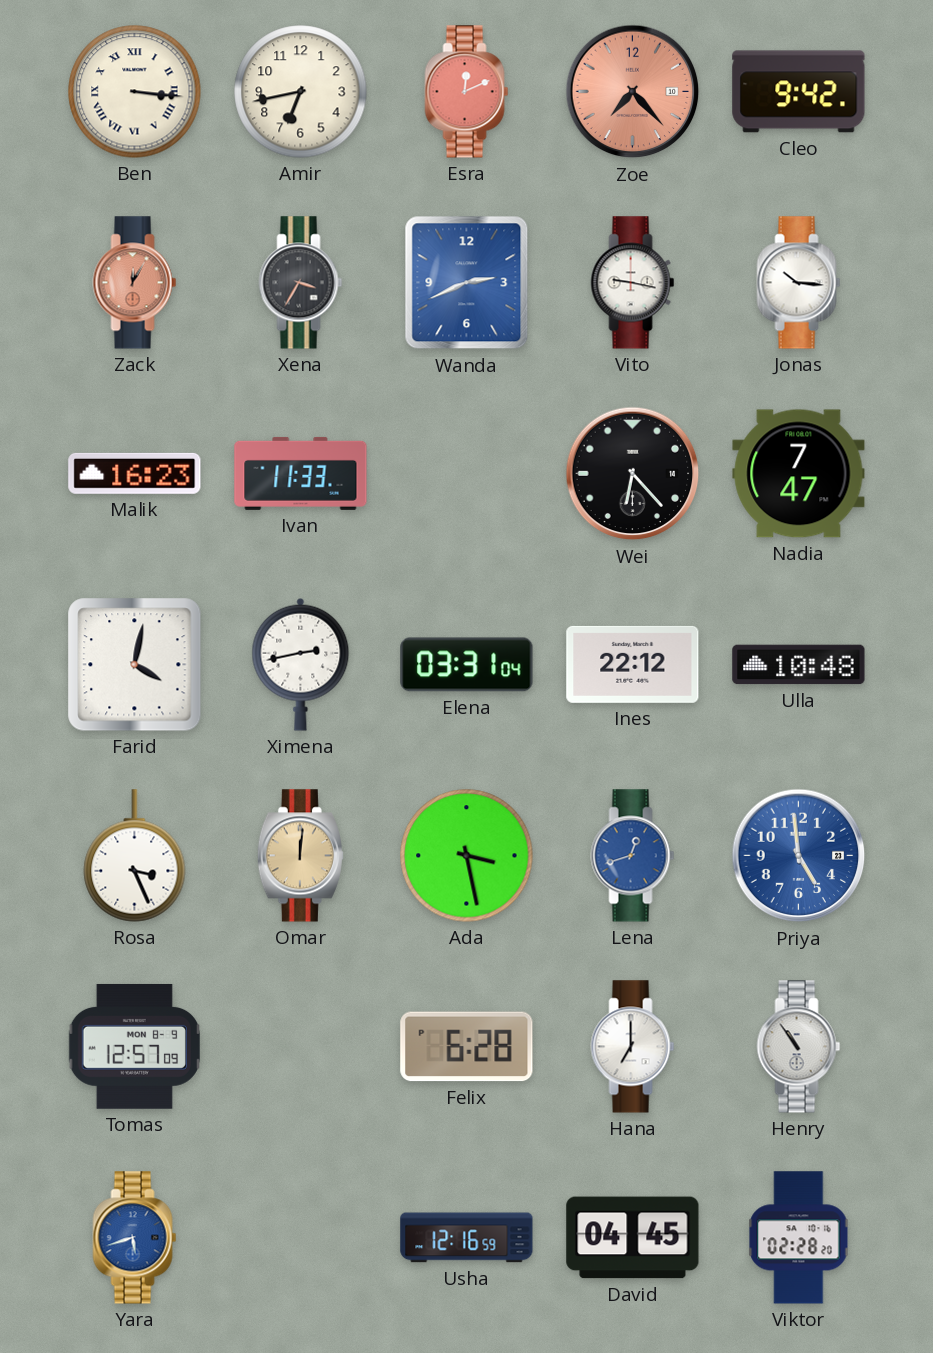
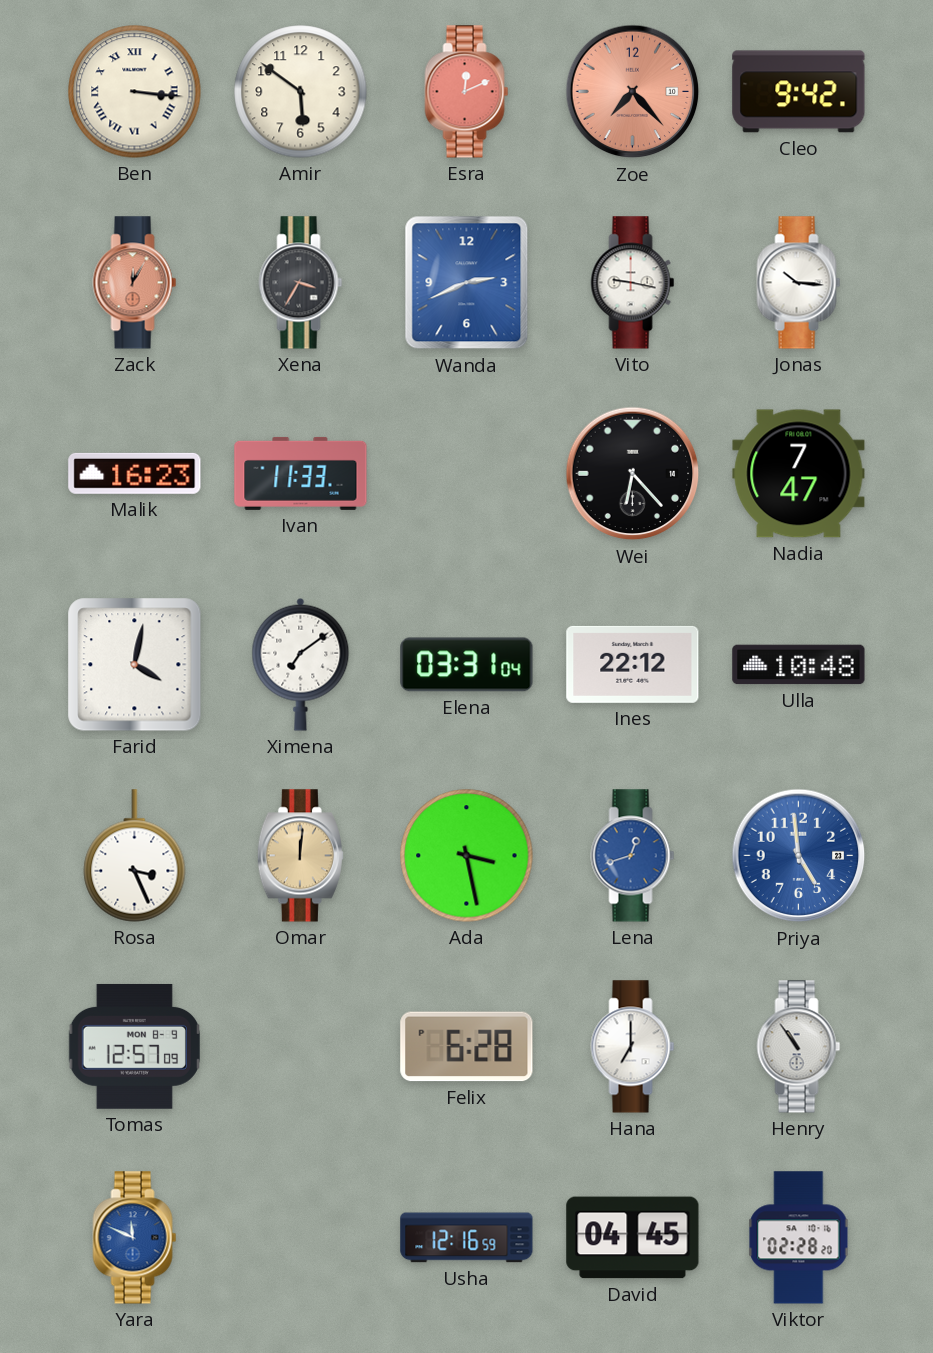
Amir: 6:43 -> 5:51 (301, 92)
Ximena: 2:43 -> 7:09 (301, 664)
Yara: 5:42 -> 11:49 (135, 1238)
